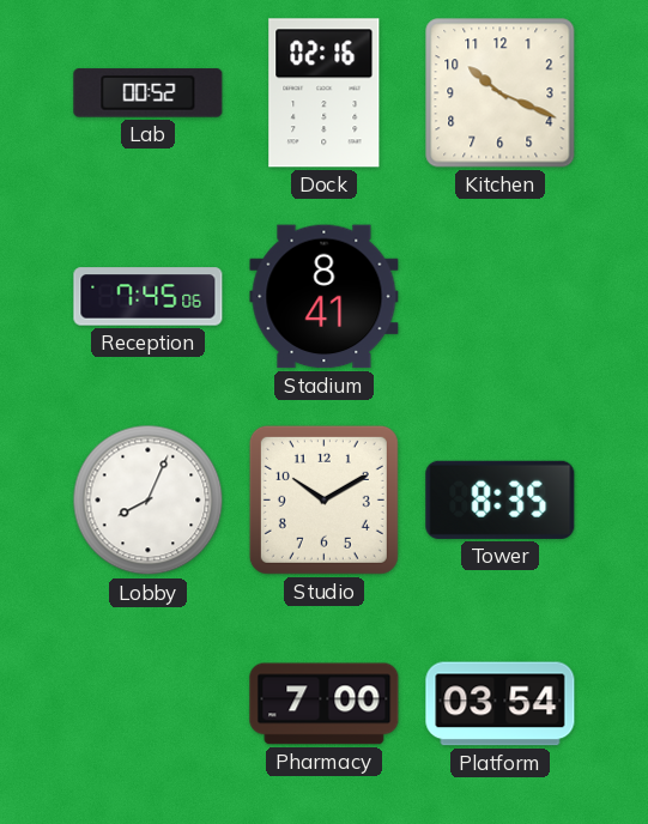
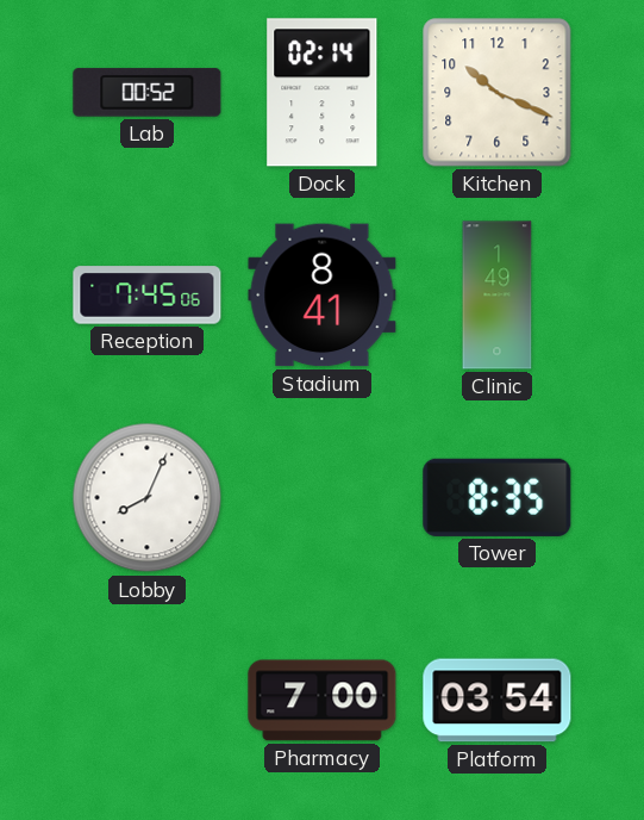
Dock: 02:16 -> 02:14 (323, 93)
Clinic: none -> 1:49 (498, 296)
Studio: 10:10 -> none (323, 499)
